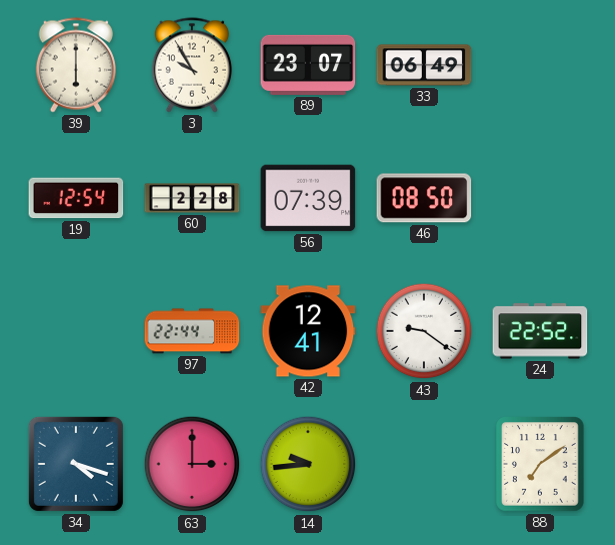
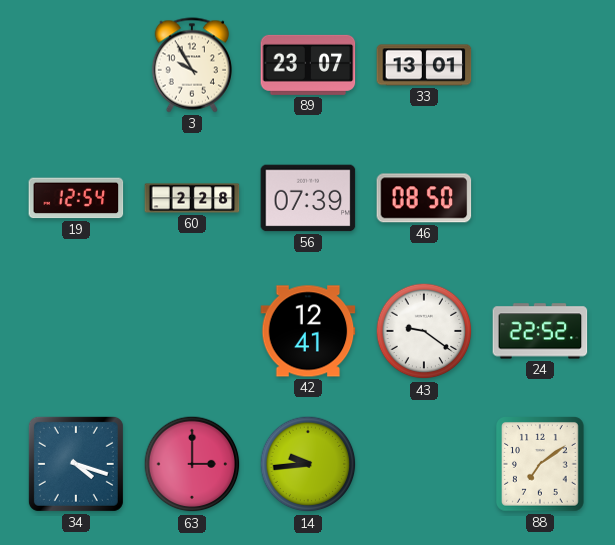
39: 6:00 -> none (76, 65)
33: 06:49 -> 13:01 (424, 65)
97: 22:44 -> none (192, 331)
